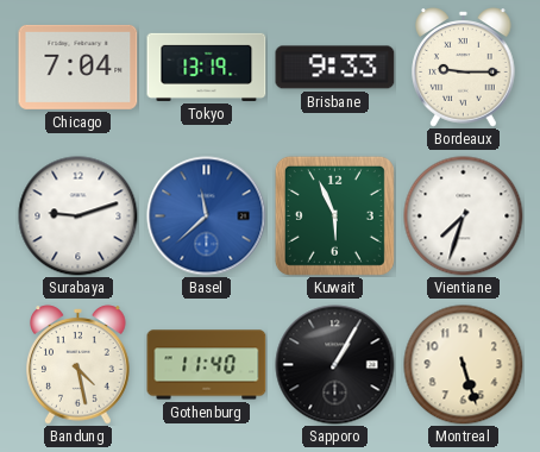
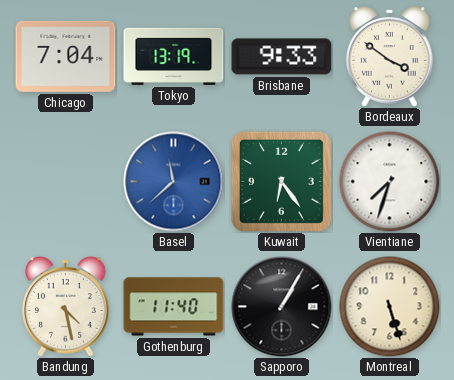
Bordeaux: 9:15 -> 3:51 (390, 57)
Surabaya: 9:12 -> none (79, 216)
Kuwait: 5:56 -> 6:24 (281, 181)
